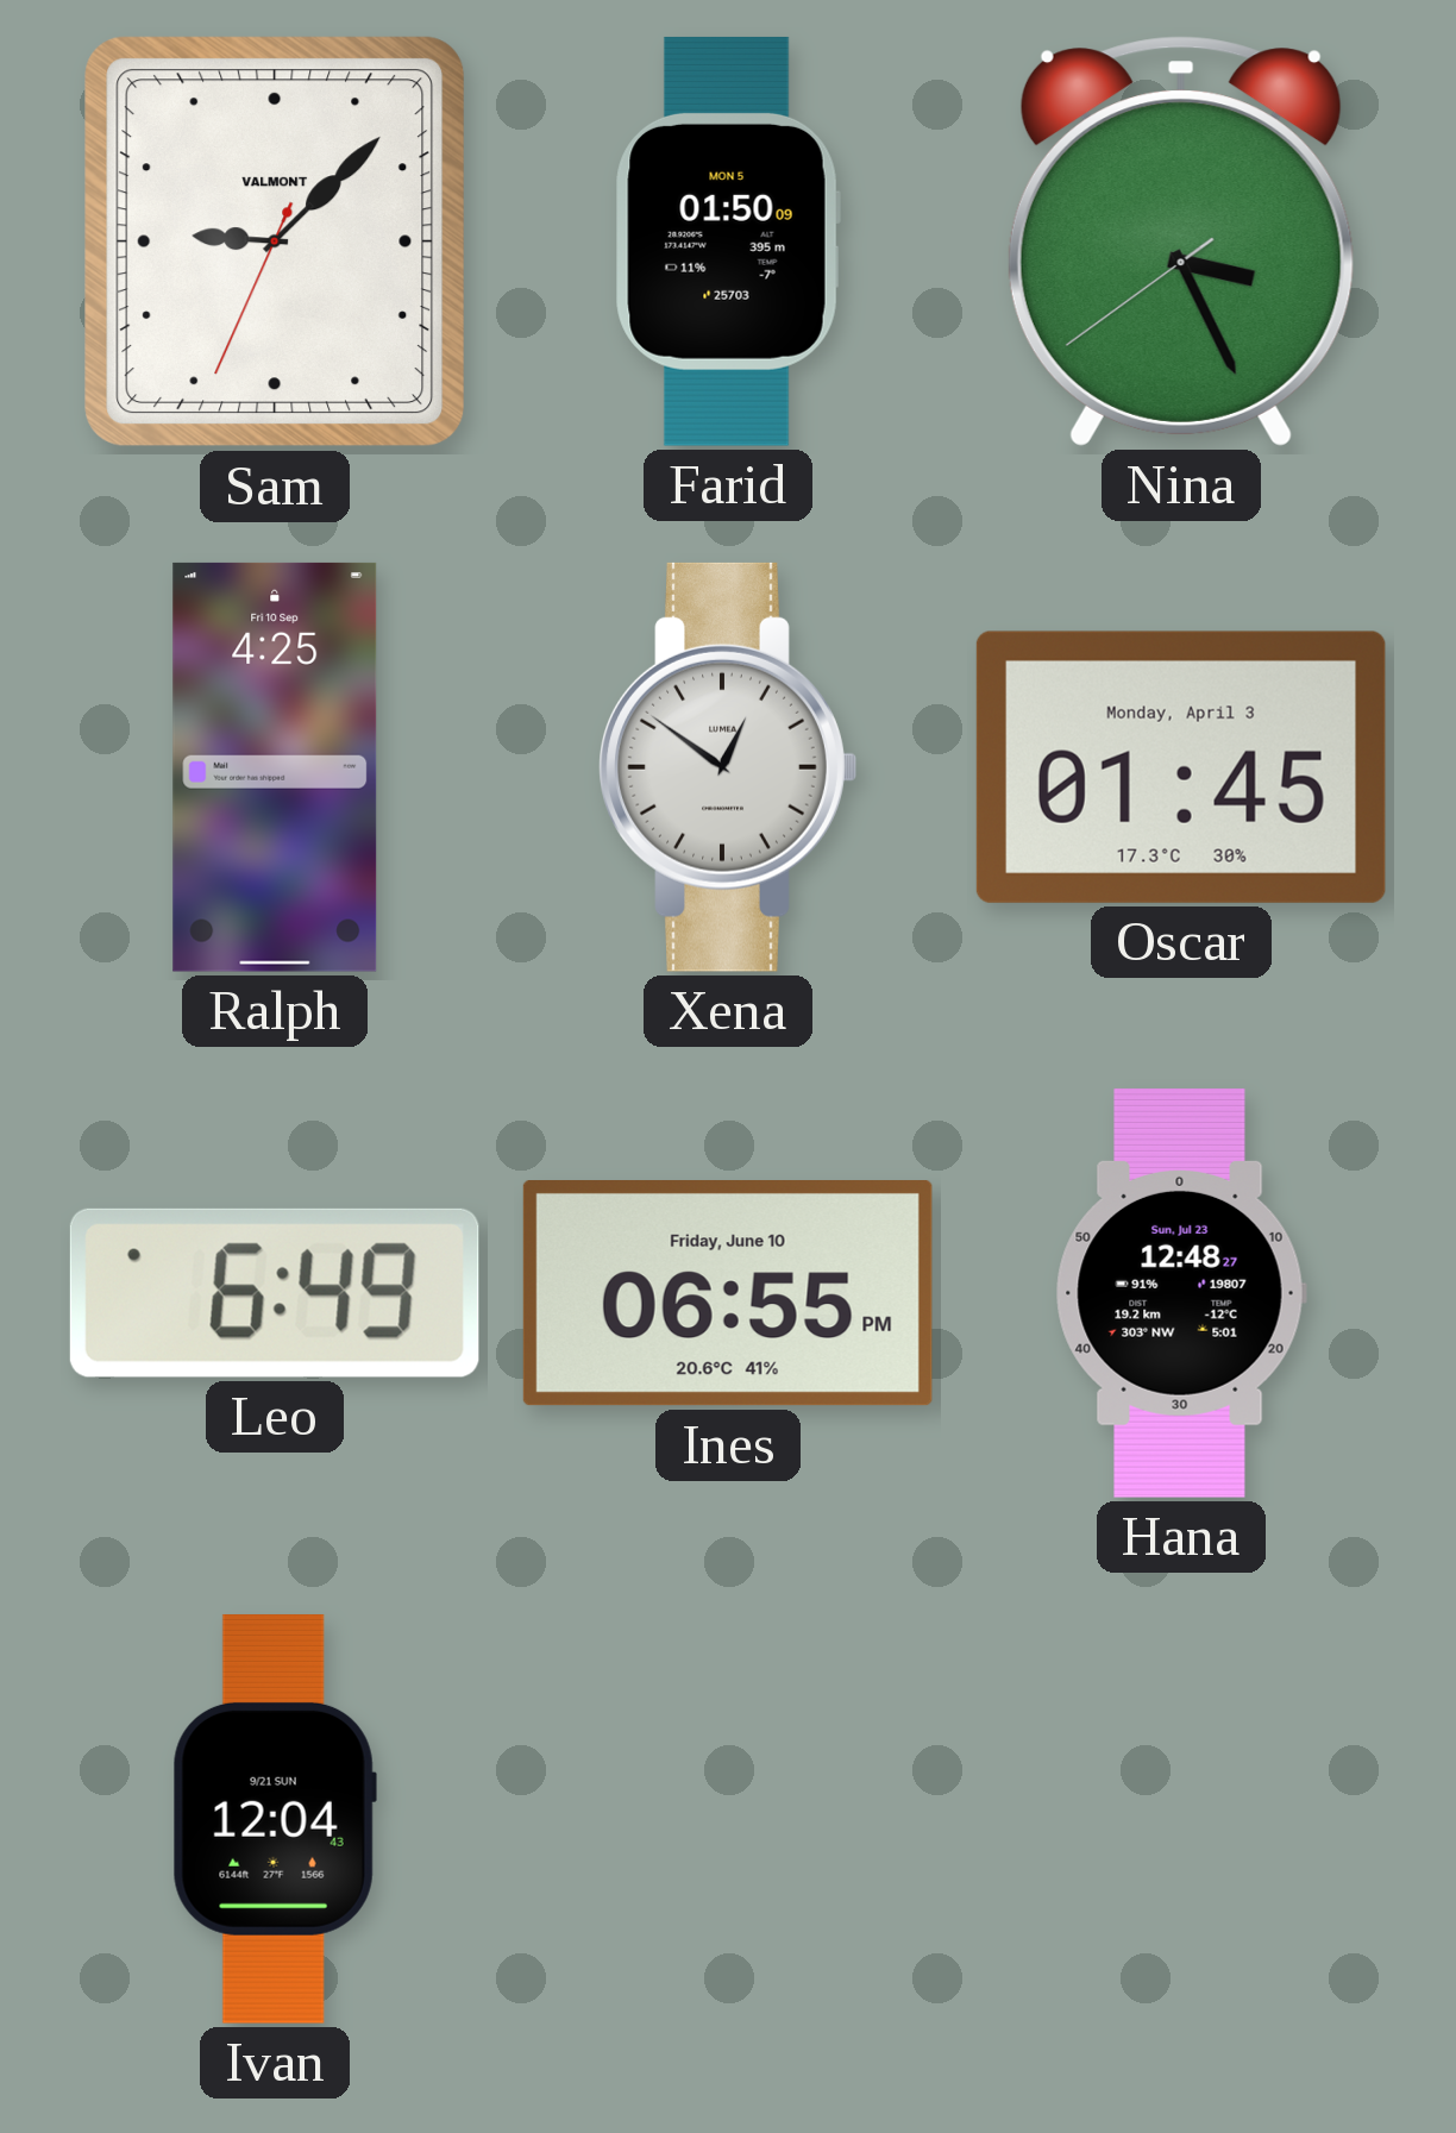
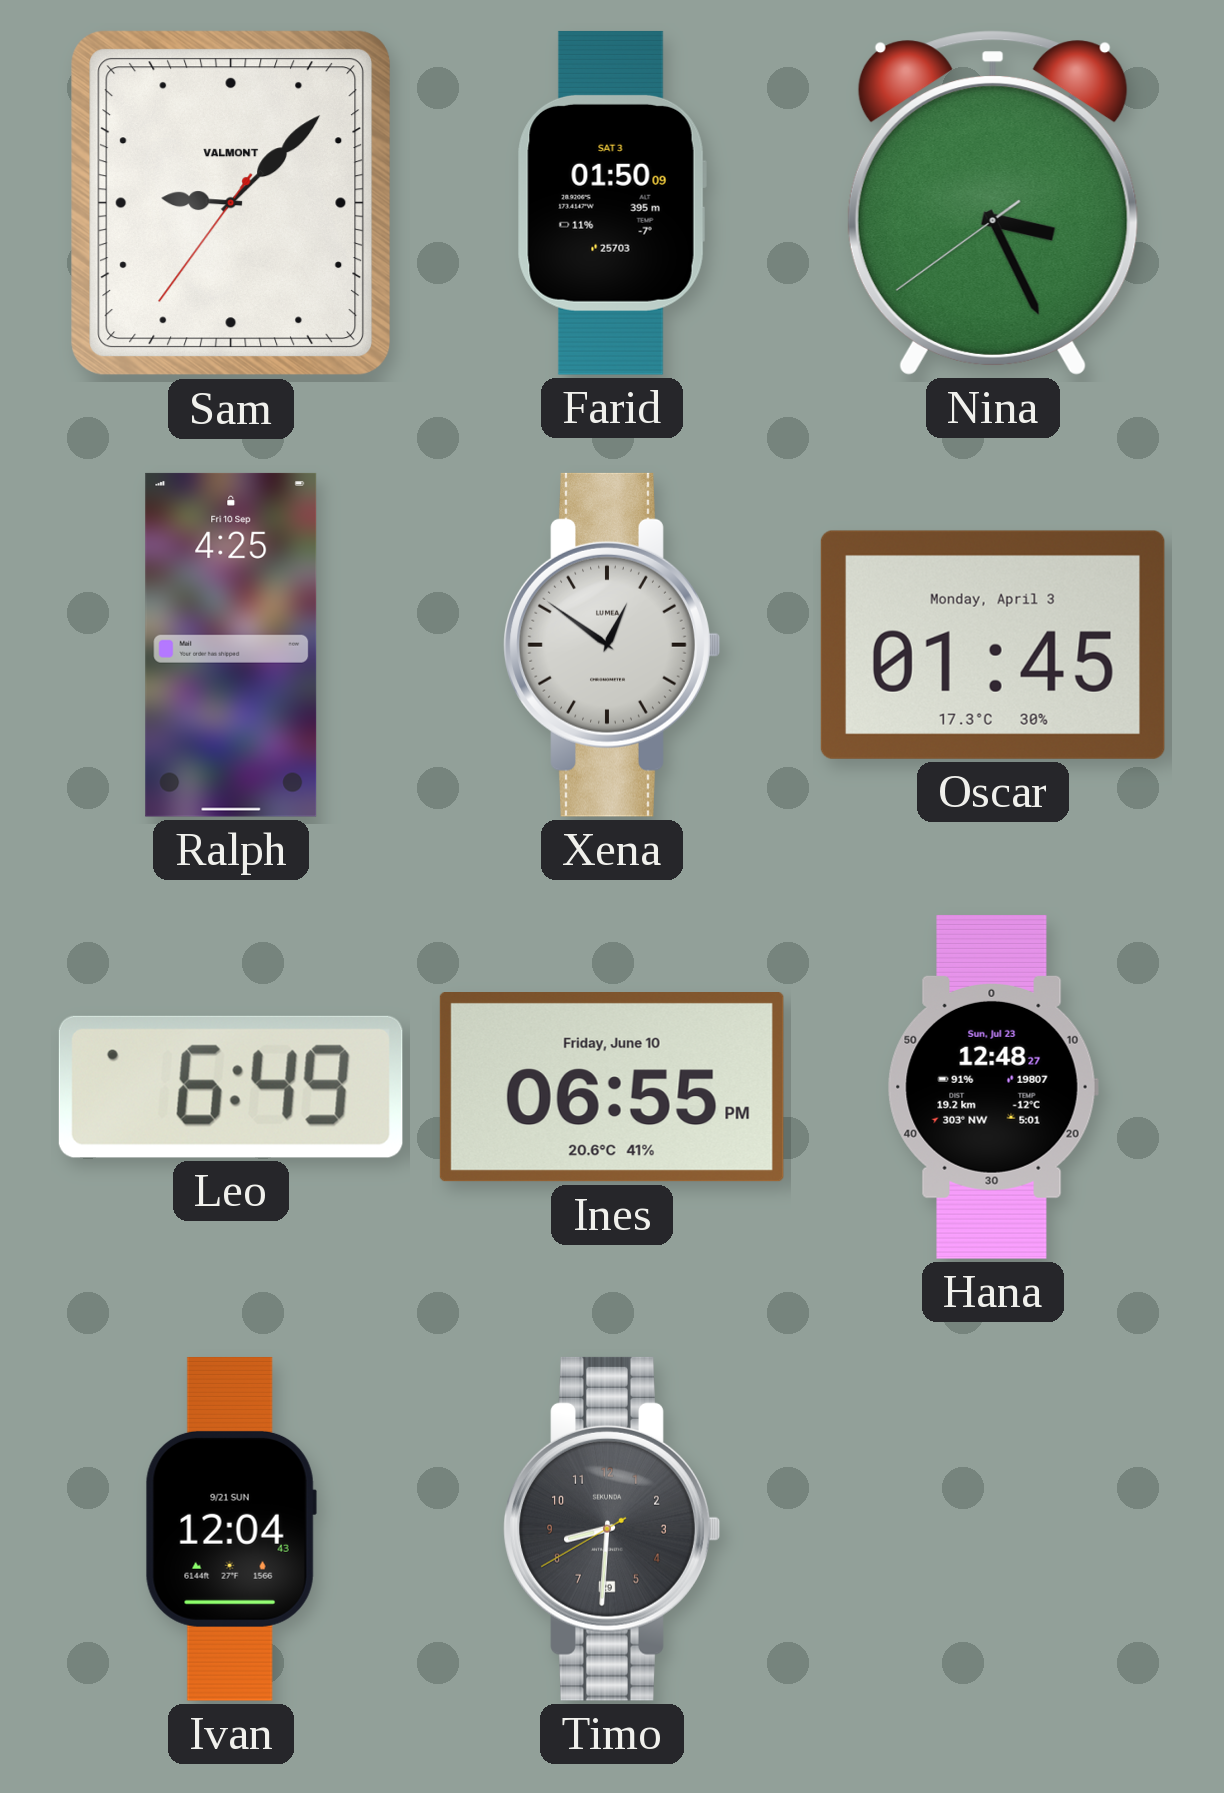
Sam: 9:07:34 -> 9:07:36 (231, 203)
Farid date: MON 5 -> SAT 3 (612, 203)
Timo: none -> 8:30 (612, 1529)
